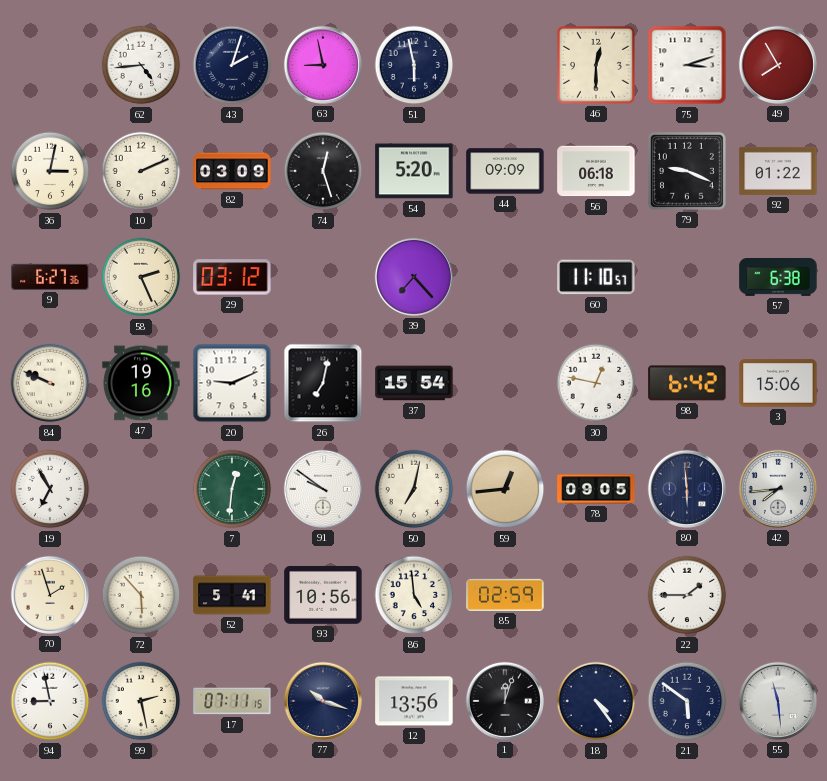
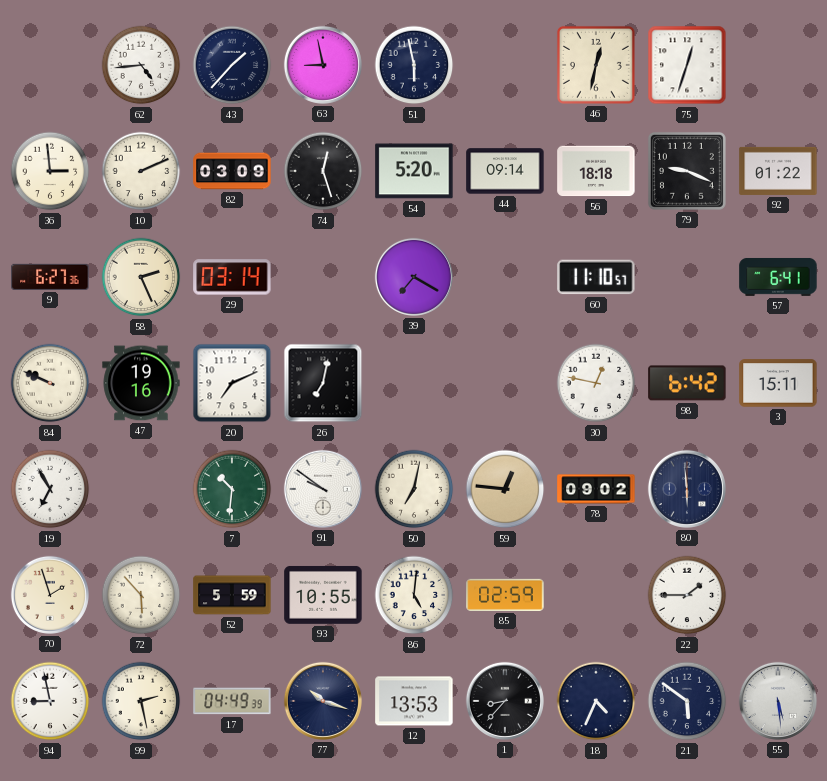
43: 2:03 -> 1:37 (232, 65)
46: 12:30 -> 12:32 (596, 65)
75: 3:12 -> 12:33 (687, 65)
49: 7:55 -> none (778, 65)
36: 3:02 -> 2:59 (50, 171)
44: 09:09 -> 09:14 (505, 171)
56: 06:18 -> 18:18 (596, 171)
29: 03:12 -> 03:14 (232, 277)
39: 7:23 -> 7:20 (414, 277)
57: 6:38 -> 6:41 (778, 277)
20: 9:11 -> 7:11 (232, 383)
37: 15:54 -> none (414, 383)
3: 15:06 -> 15:11 (778, 383)
7: 12:31 -> 10:31 (232, 489)
59: 12:44 -> 12:46 (505, 489)
78: 09:05 -> 09:02 (596, 489)
42: 7:44 -> none (778, 489)
52: 5:41 -> 5:59 (232, 595)
93: 10:56 -> 10:55 (323, 595)
86: 4:59 -> 5:01 (414, 595)
17: 07:11 -> 04:49 (232, 701)
12: 13:56 -> 13:53 (414, 701)
1: 12:03 -> 8:37 (505, 701)
18: 4:24 -> 4:34 (596, 701)
55: 11:29 -> 5:29 (778, 701)
